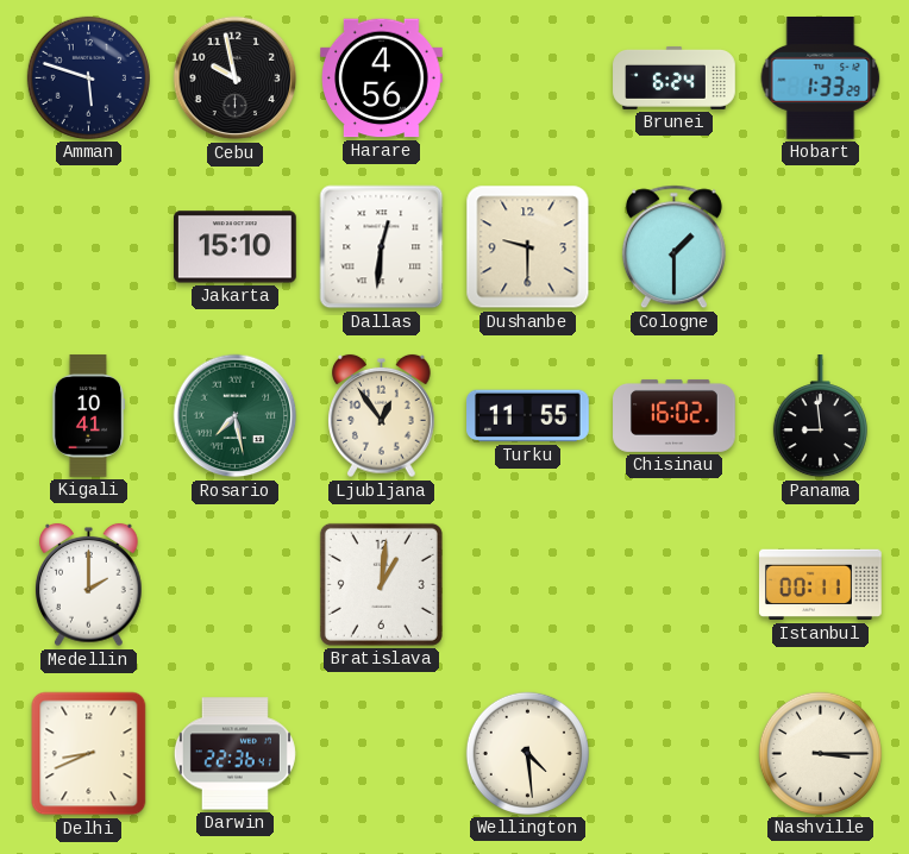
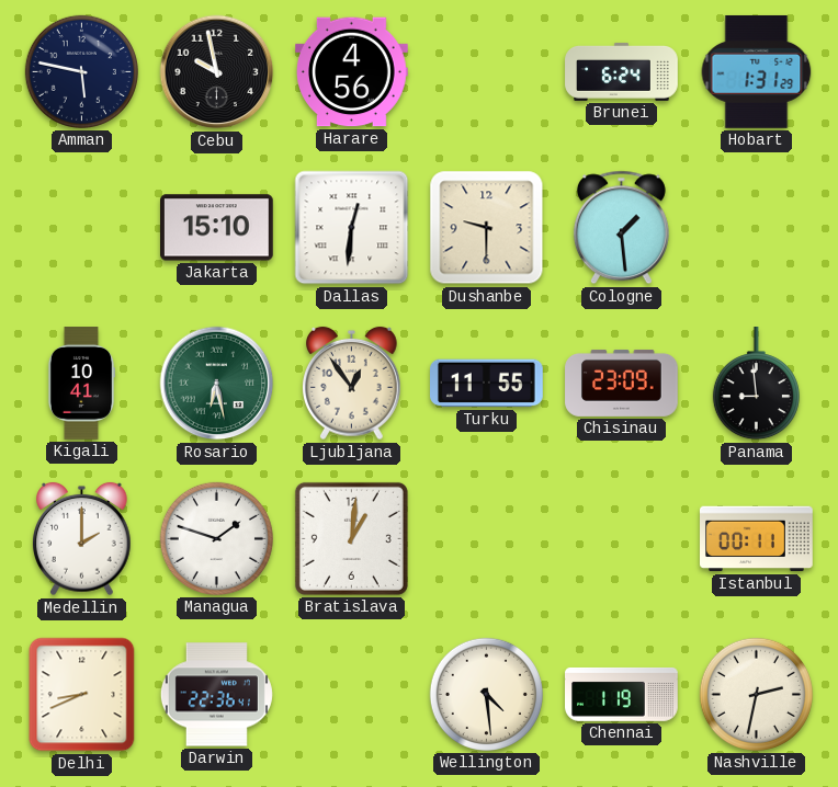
Amman: 5:48 -> 5:47 (81, 71)
Hobart: 1:33 -> 1:31 (757, 71)
Cologne: 1:30 -> 1:29 (621, 228)
Rosario: 7:28 -> 6:28 (217, 384)
Chisinau: 16:02 -> 23:09 (622, 383)
Managua: none -> 1:48 (216, 538)
Chennai: none -> 1:19 (622, 694)
Nashville: 3:15 -> 2:32 (756, 694)
